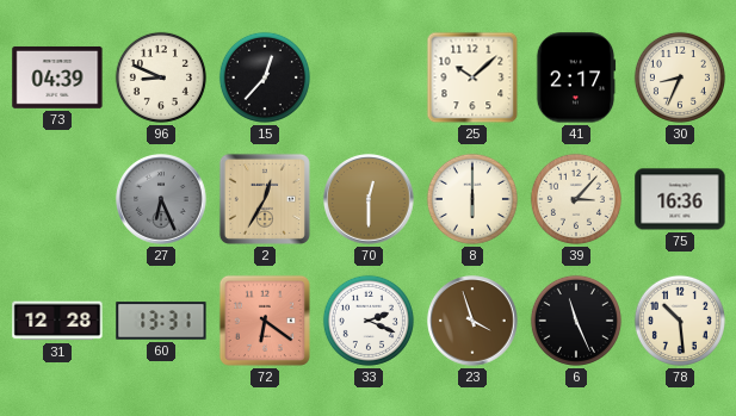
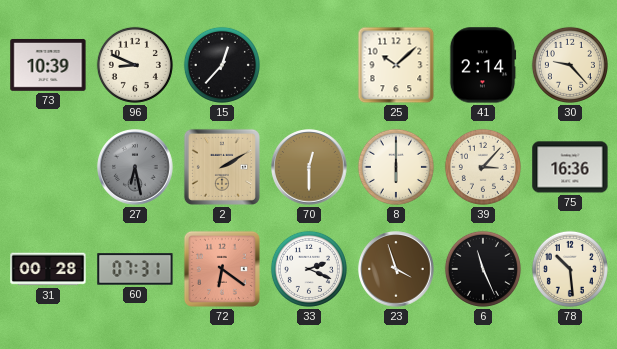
73: 04:39 -> 10:39 (48, 65)
41: 2:17 -> 2:14 (483, 65)
30: 8:34 -> 9:23 (570, 65)
27: 6:26 -> 6:28 (135, 167)
2: 12:35 -> 2:10 (222, 167)
31: 12:28 -> 00:28 (48, 269)
60: 13:31 -> 07:31 (135, 269)
